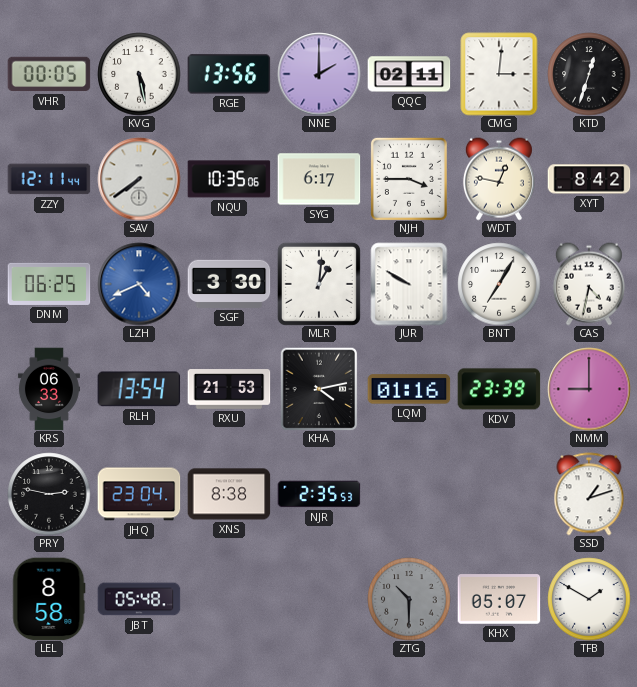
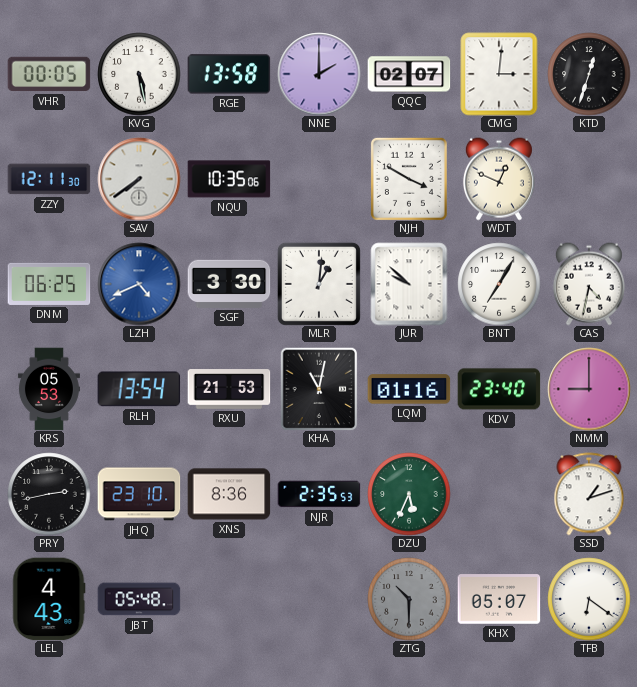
RGE: 13:56 -> 13:58 (229, 74)
QQC: 02:11 -> 02:07 (409, 74)
ZZY: 12:11:44 -> 12:11:30 (49, 179)
SYG: 6:17 -> none (319, 179)
NJH: 3:45 -> 3:50 (409, 179)
WDT: 12:47 -> 12:49 (499, 179)
XYT: 8:42 -> none (589, 179)
JUR: 9:50 -> 9:52 (409, 284)
KRS: 06:33 -> 05:53 (49, 389)
KHA: 4:13 -> 11:02 (319, 389)
KDV: 23:39 -> 23:40 (499, 389)
PRY: 2:47 -> 2:43 (49, 494)
JHQ: 23:04 -> 23:10 (139, 494)
XNS: 8:38 -> 8:36 (229, 494)
DZU: none -> 5:34 (409, 494)
LEL: 8:58 -> 4:43 (49, 599)
TFB: 1:50 -> 6:21 (589, 599)
